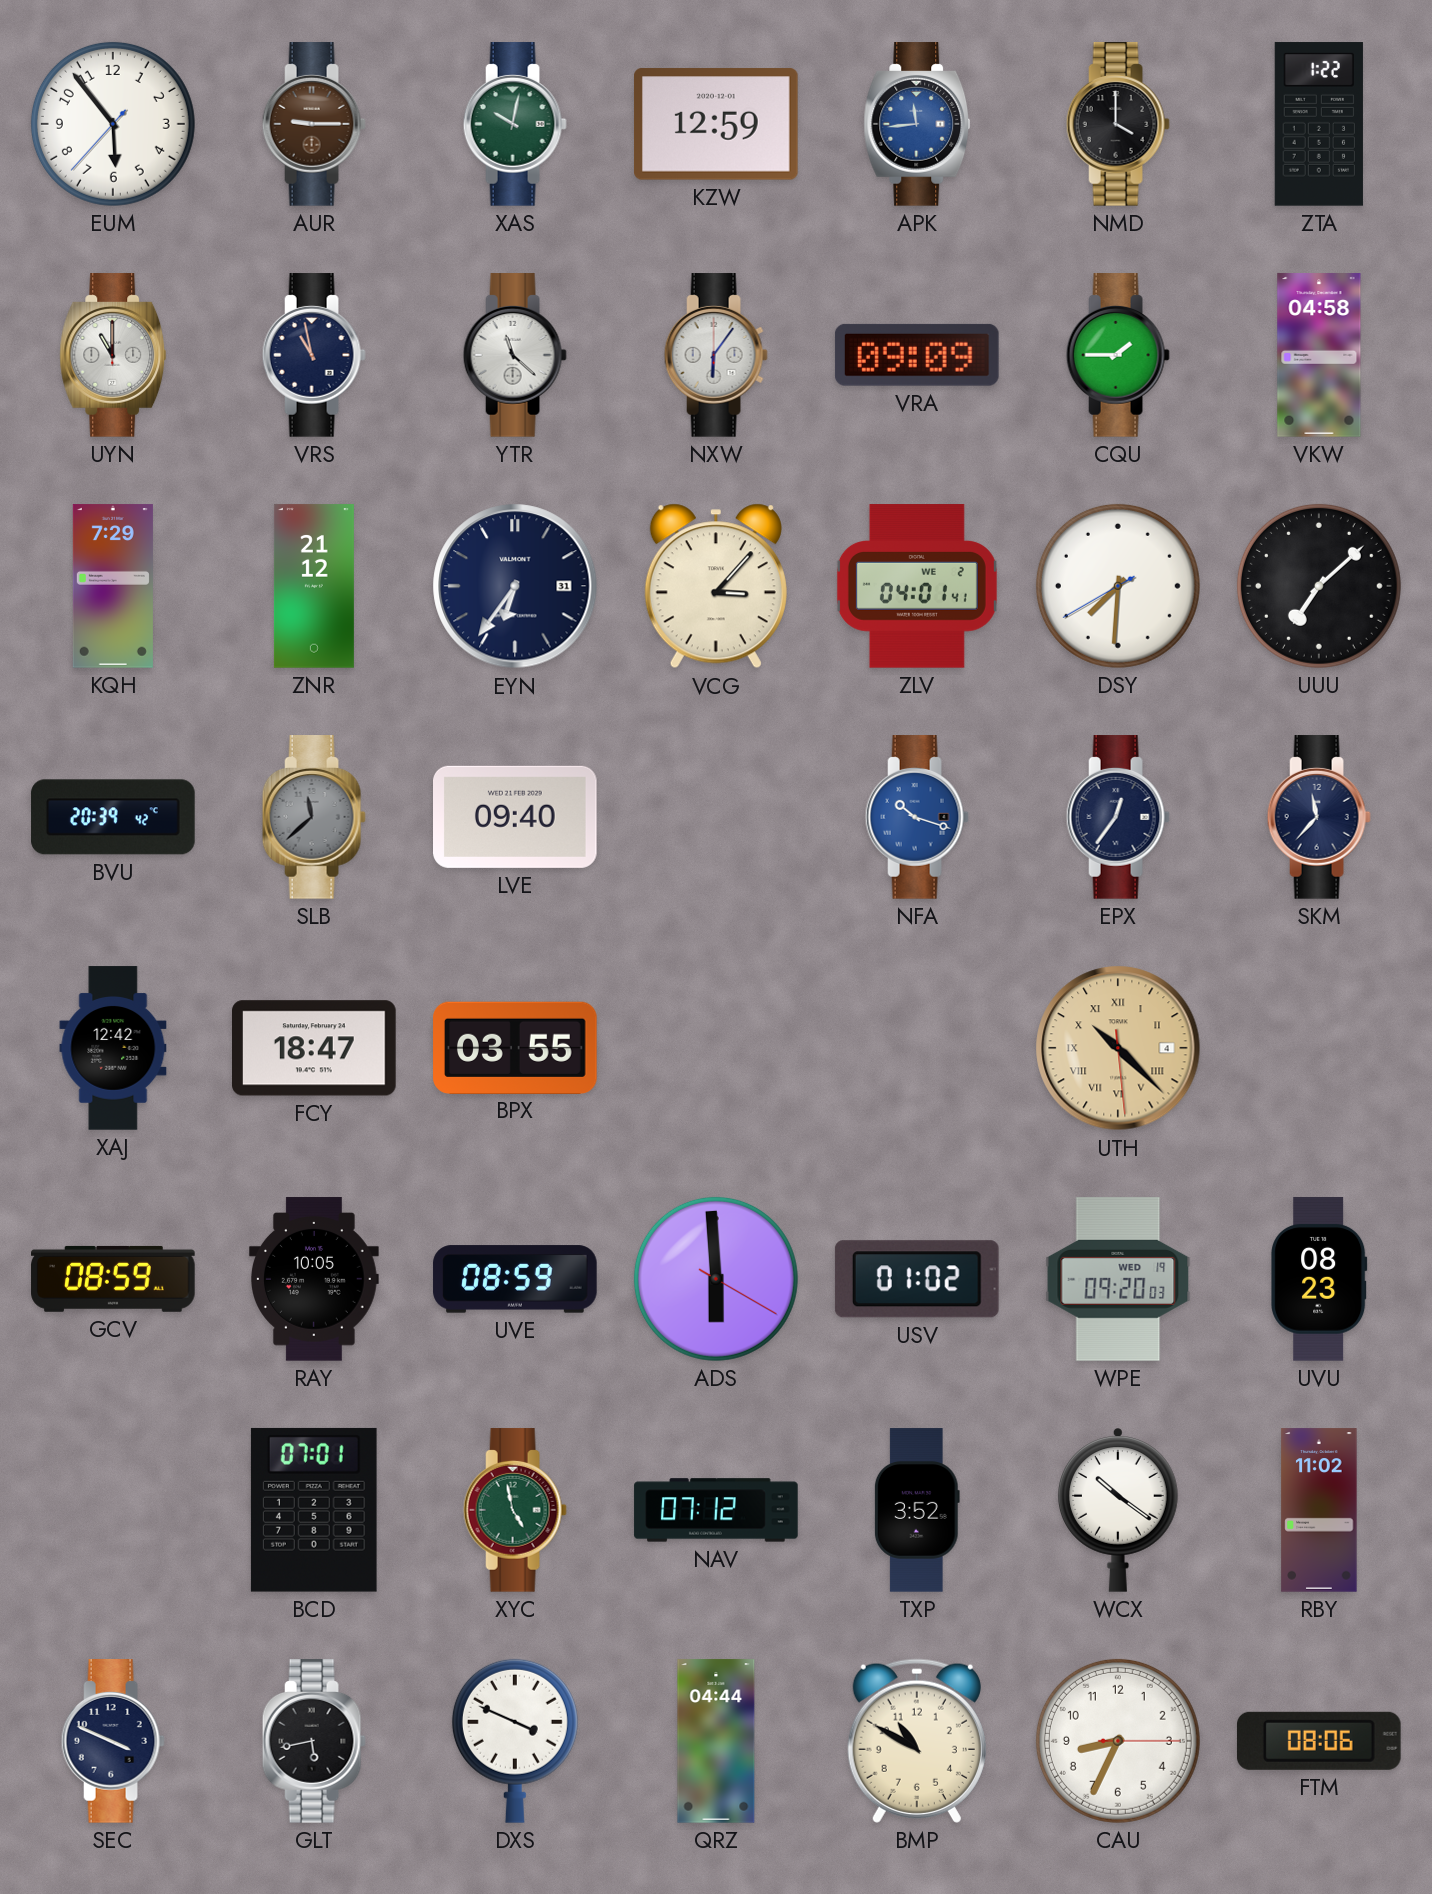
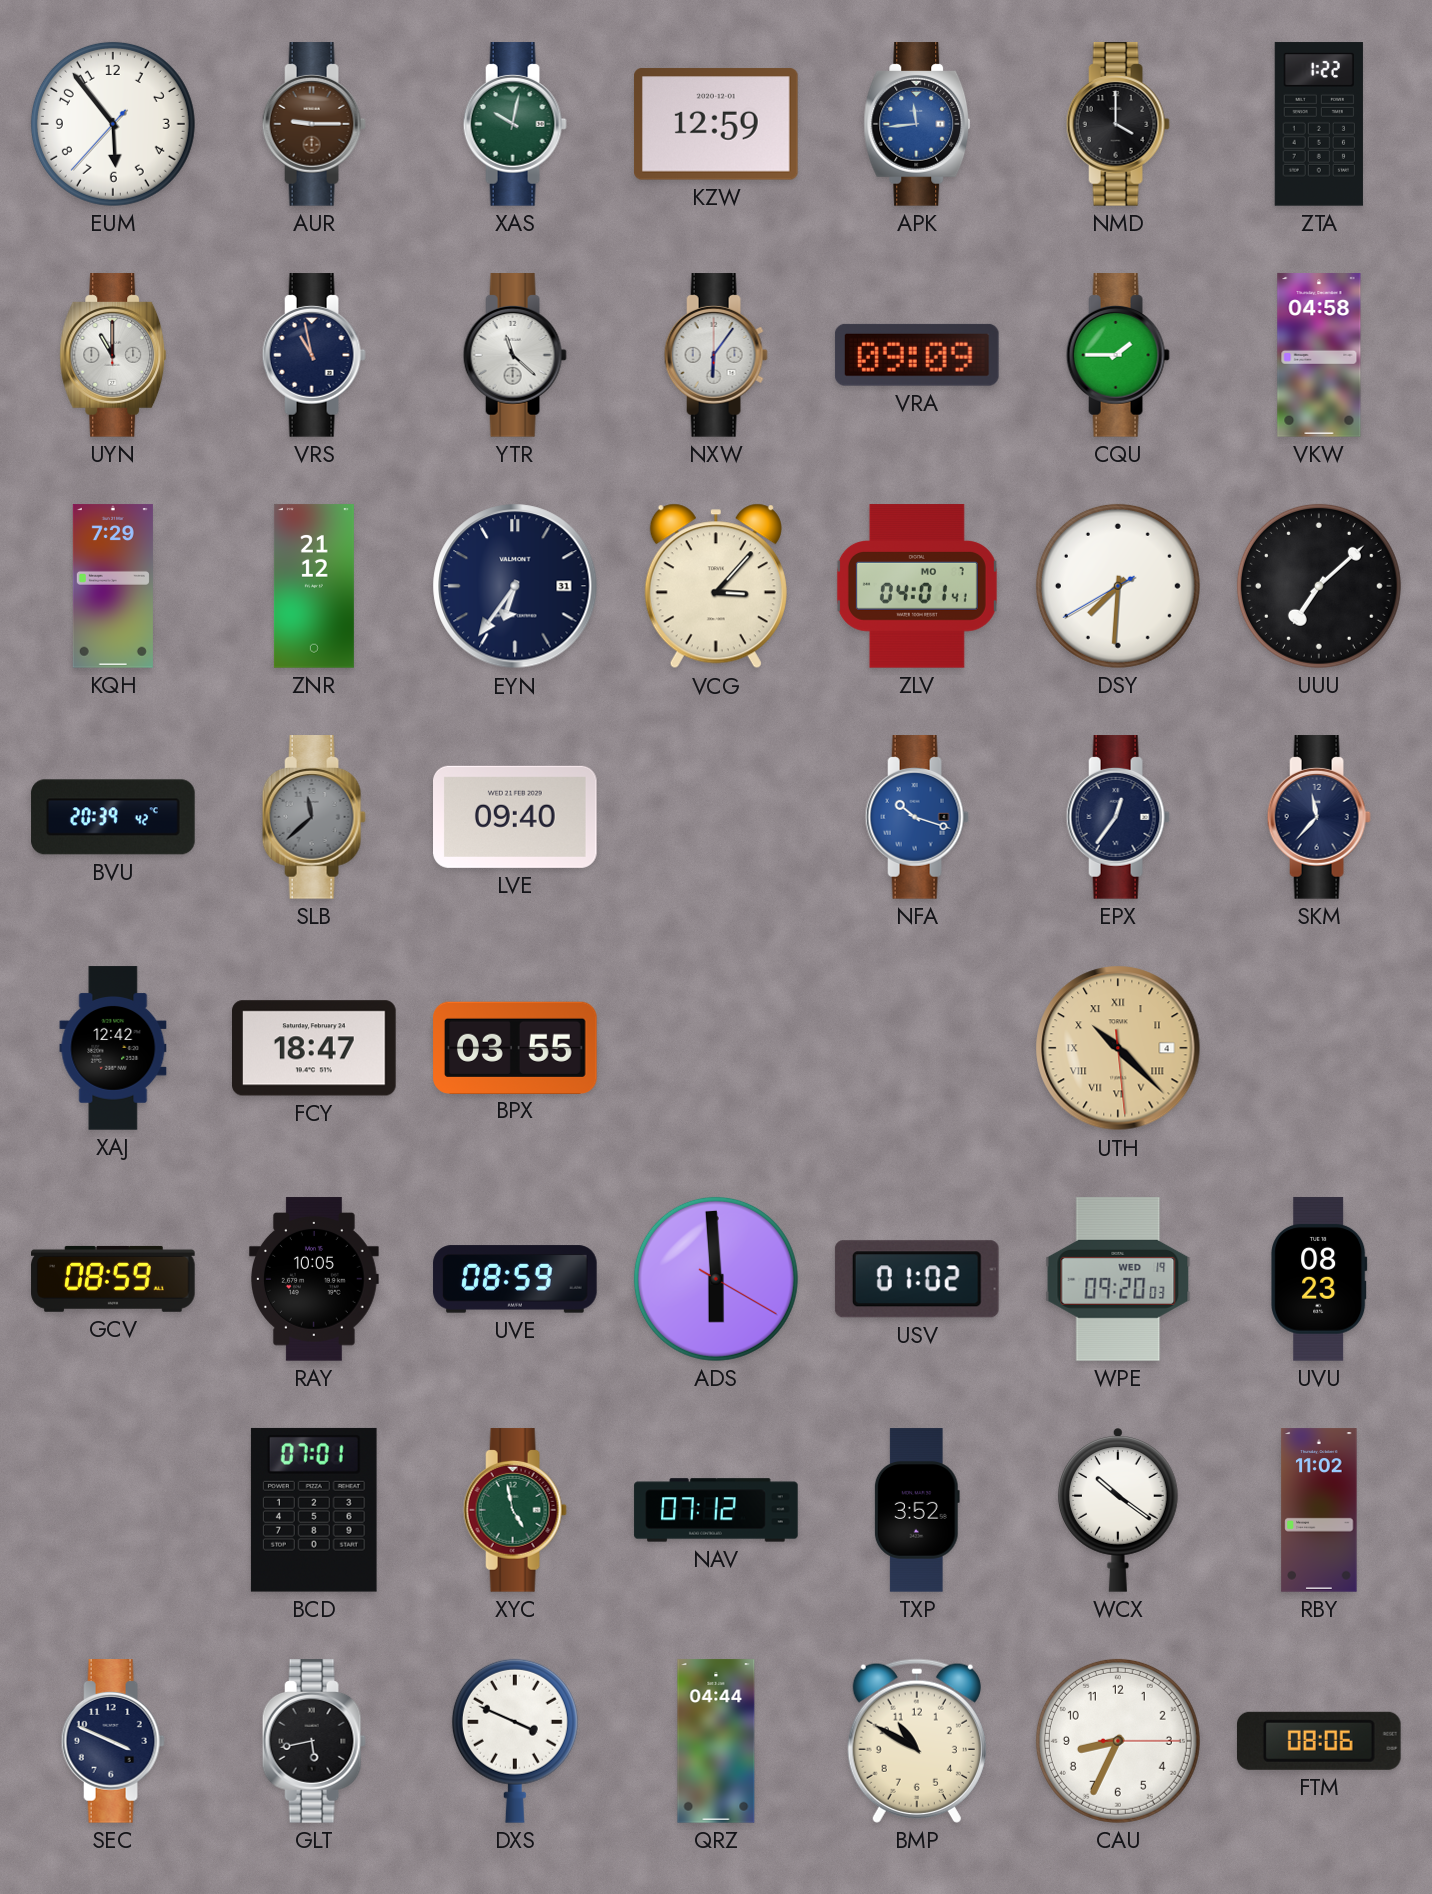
ZLV date: WE 2 -> MO 7 (917, 586)
